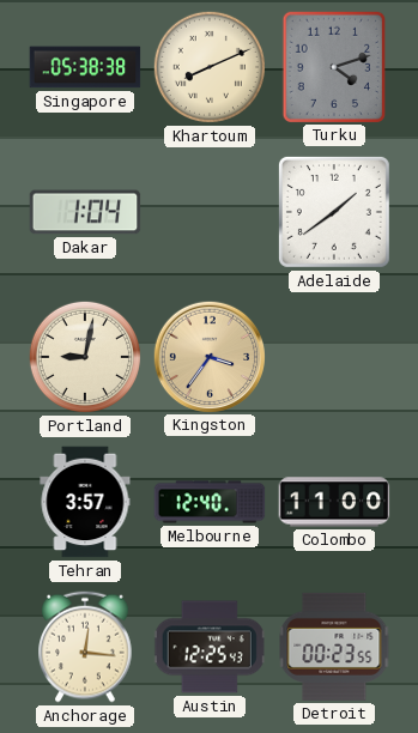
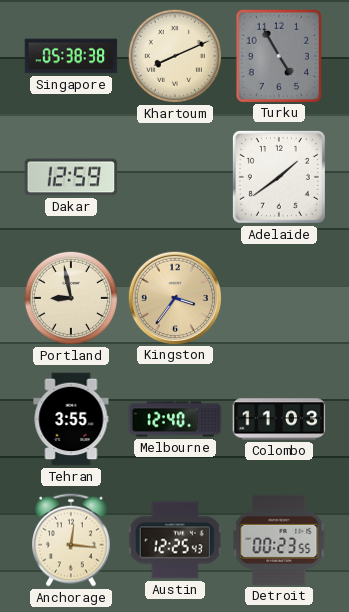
Turku: 4:12 -> 4:55 (278, 55)
Dakar: 1:04 -> 12:59 (71, 177)
Portland: 9:02 -> 8:58 (71, 298)
Tehran: 3:57 -> 3:55 (71, 419)
Colombo: 11:00 -> 11:03 (279, 419)
